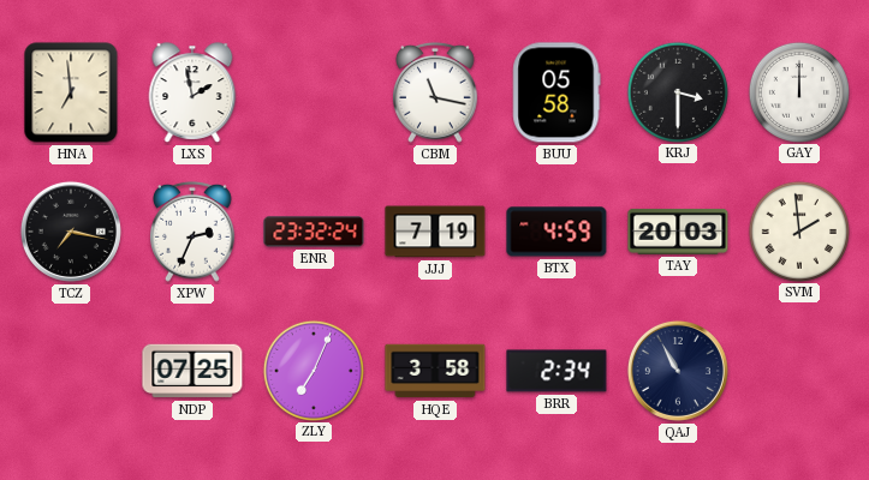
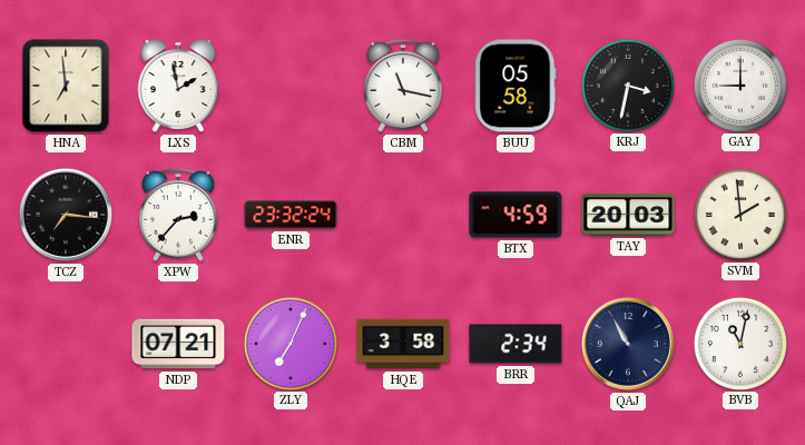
KRJ: 3:30 -> 3:32 (627, 85)
GAY: 12:00 -> 9:00 (739, 85)
TCZ: 7:17 -> 7:16 (66, 215)
XPW: 2:34 -> 2:37 (179, 215)
JJJ: 7:19 -> none (435, 232)
NDP: 07:25 -> 07:21 (178, 344)
BVB: none -> 11:02 (739, 343)
